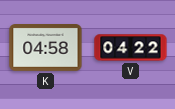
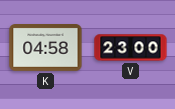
V: 04:22 -> 23:00 (131, 48)
